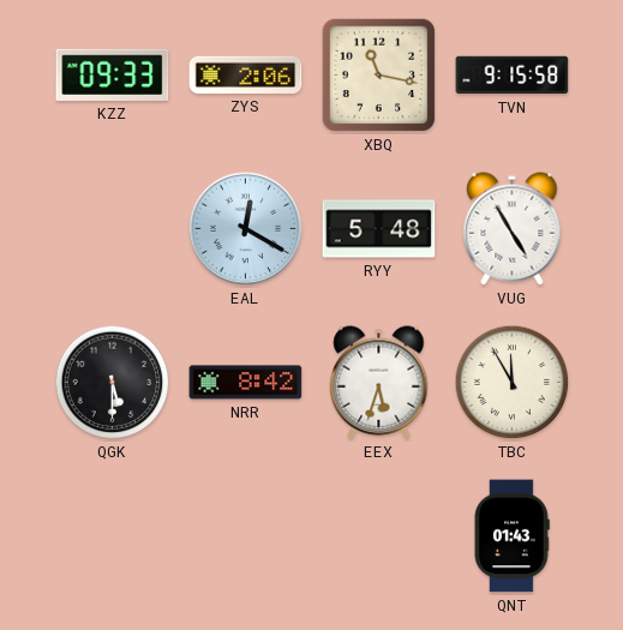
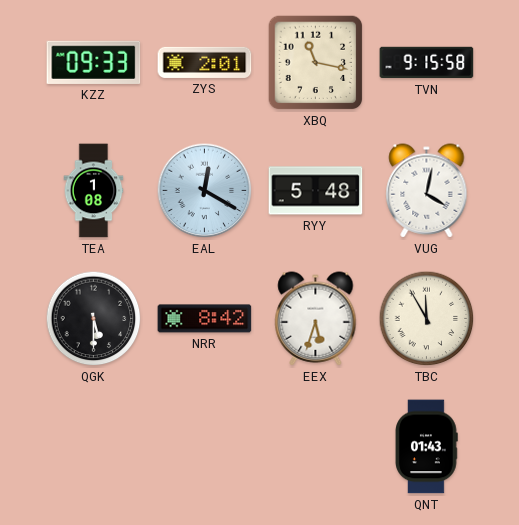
ZYS: 2:06 -> 2:01 (205, 62)
TEA: none -> 1:08 (94, 191)
VUG: 4:55 -> 4:02 (427, 191)
